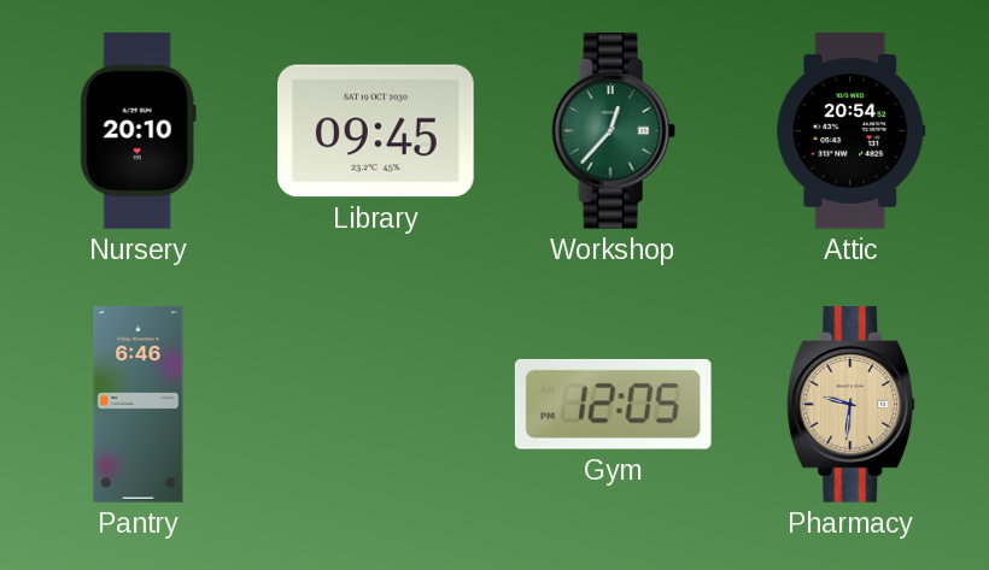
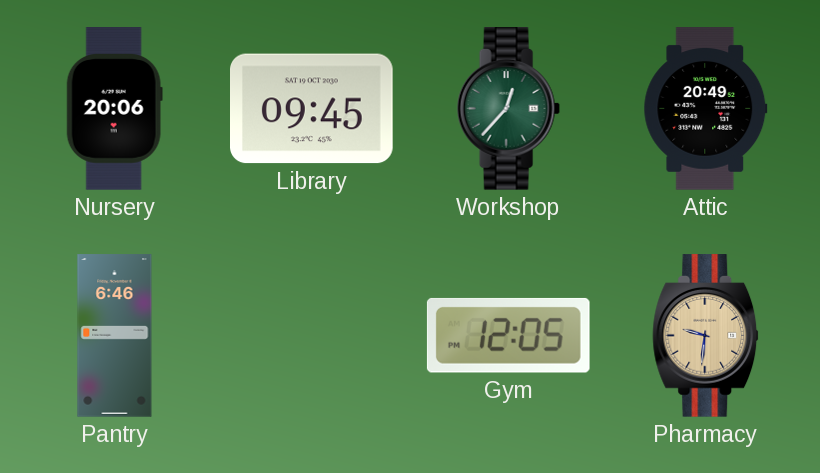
Nursery: 20:10 -> 20:06 (114, 109)
Attic: 20:54 -> 20:49 (706, 109)
